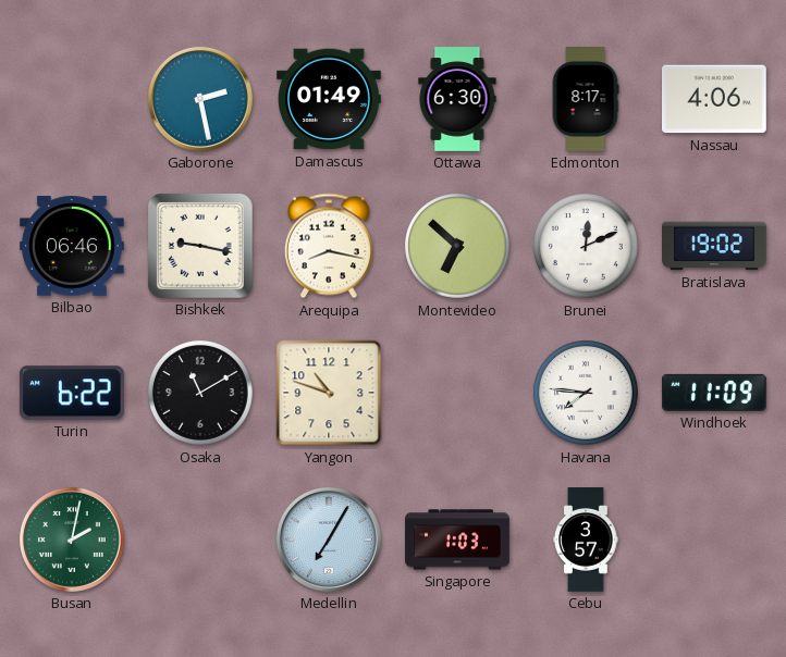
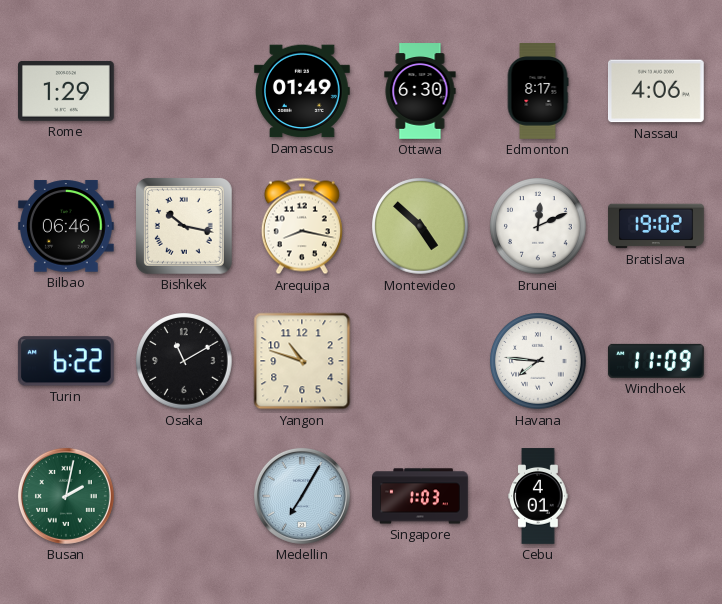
Rome: none -> 1:29 (67, 91)
Gaborone: 2:28 -> none (200, 99)
Bishkek: 9:17 -> 10:17 (184, 226)
Montevideo: 6:52 -> 4:52 (420, 226)
Cebu: 3:57 -> 4:01 (538, 496)
